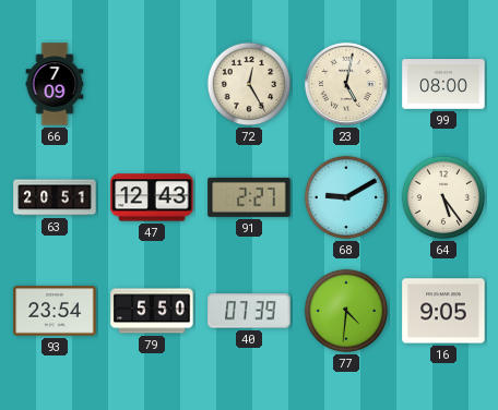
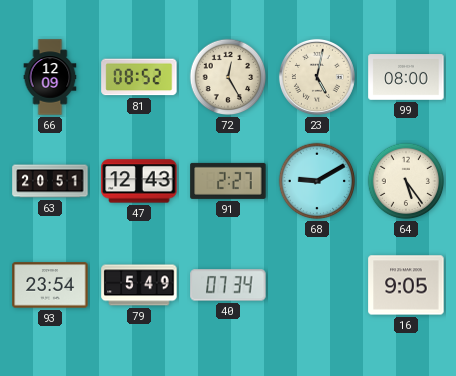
66: 7:09 -> 12:09 (50, 77)
81: none -> 08:52 (139, 77)
79: 5:50 -> 5:49 (139, 285)
40: 07:39 -> 07:34 (228, 285)
77: 4:31 -> none (346, 311)
